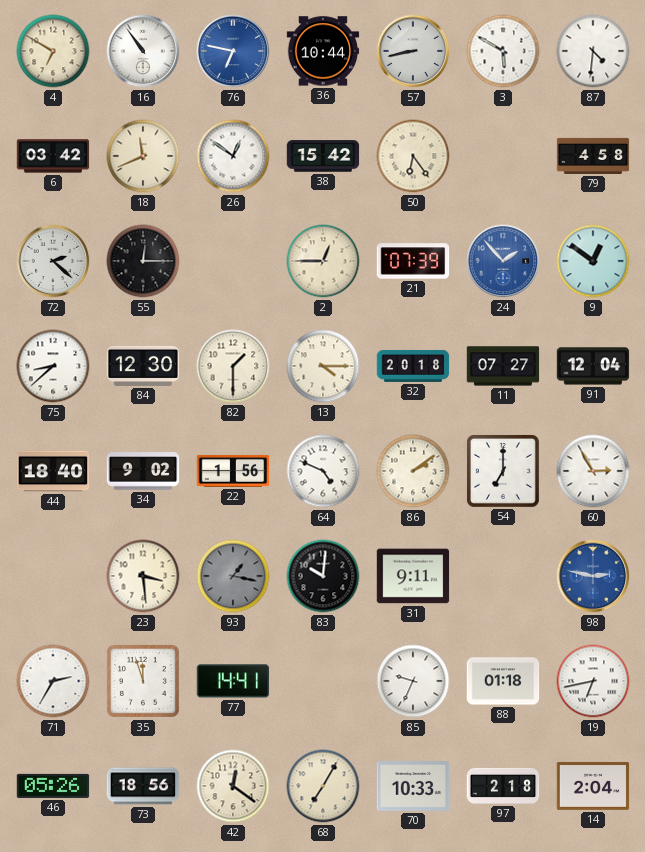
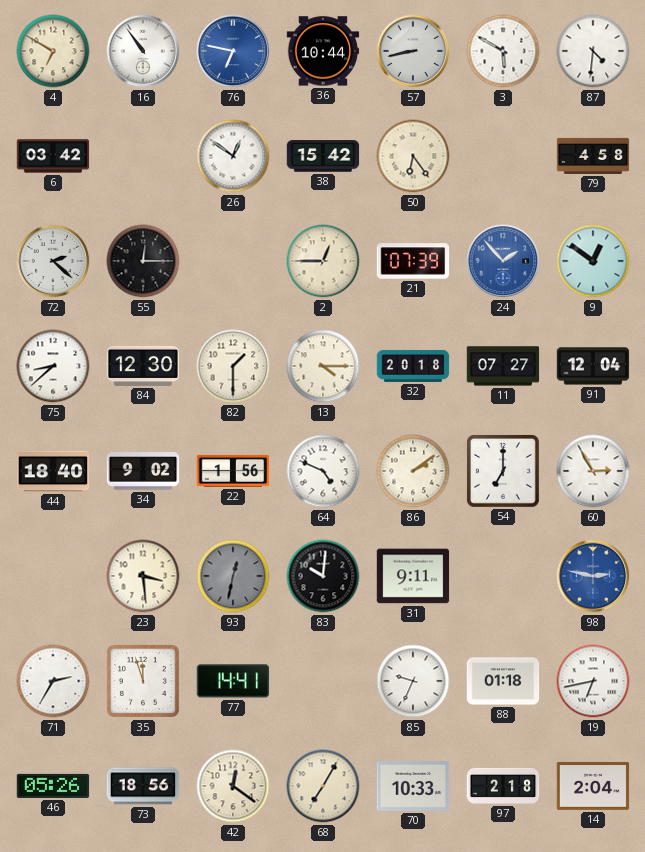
18: 11:41 -> none (143, 156)
93: 1:17 -> 12:32 (233, 576)
